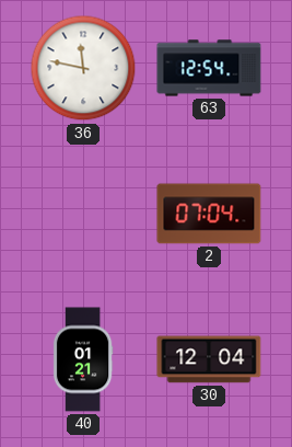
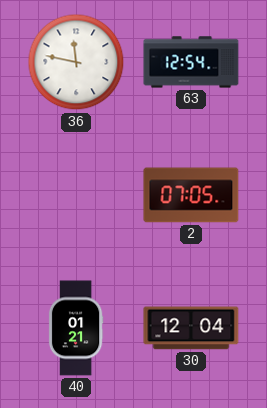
2: 07:04 -> 07:05 (191, 195)
